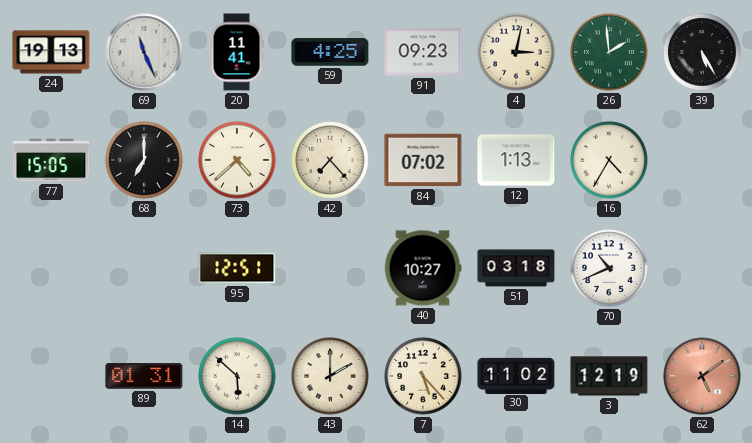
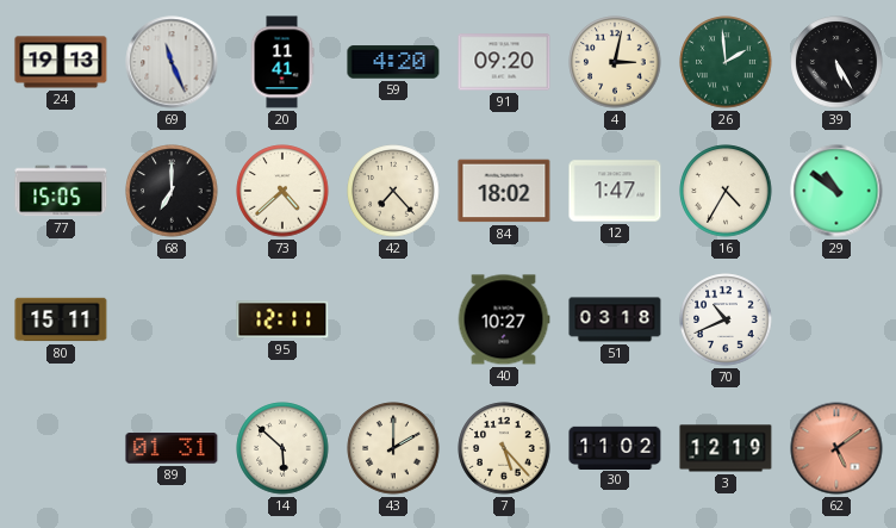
59: 4:25 -> 4:20 (393, 62)
91: 09:23 -> 09:20 (504, 62)
84: 07:02 -> 18:02 (504, 191)
12: 1:13 -> 1:47 (615, 191)
29: none -> 10:51 (836, 191)
80: none -> 15:11 (61, 319)
95: 12:51 -> 12:11 (282, 319)
